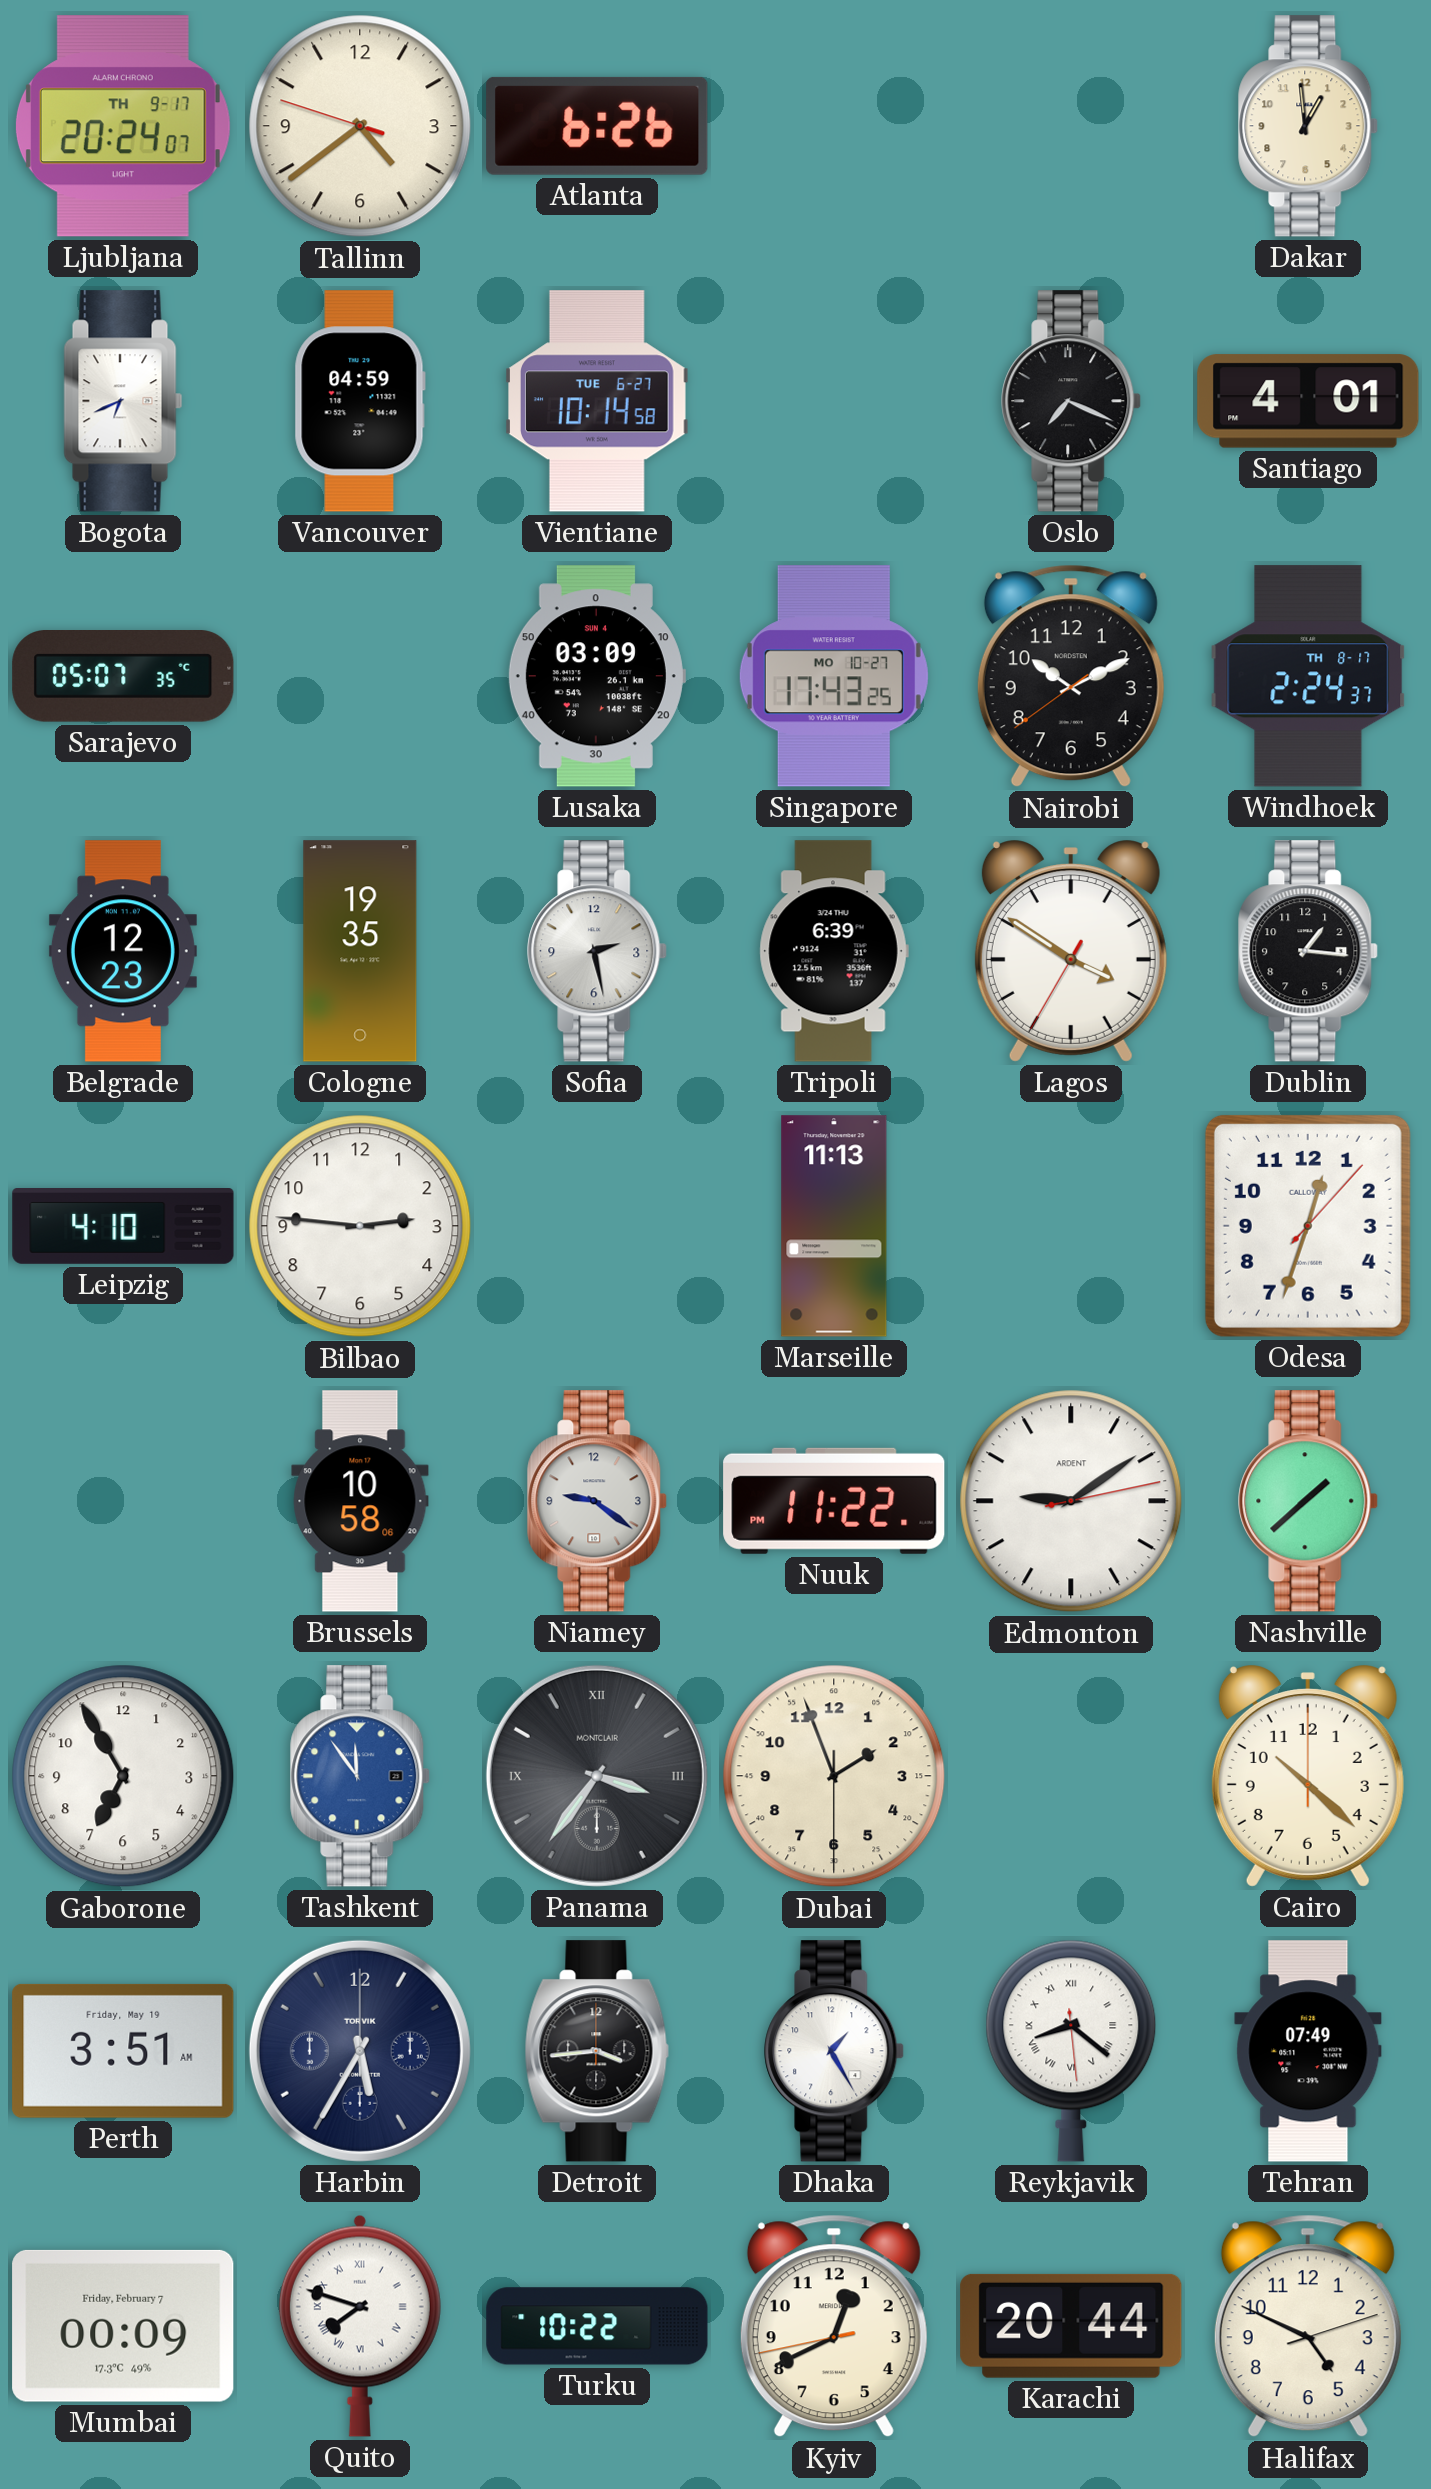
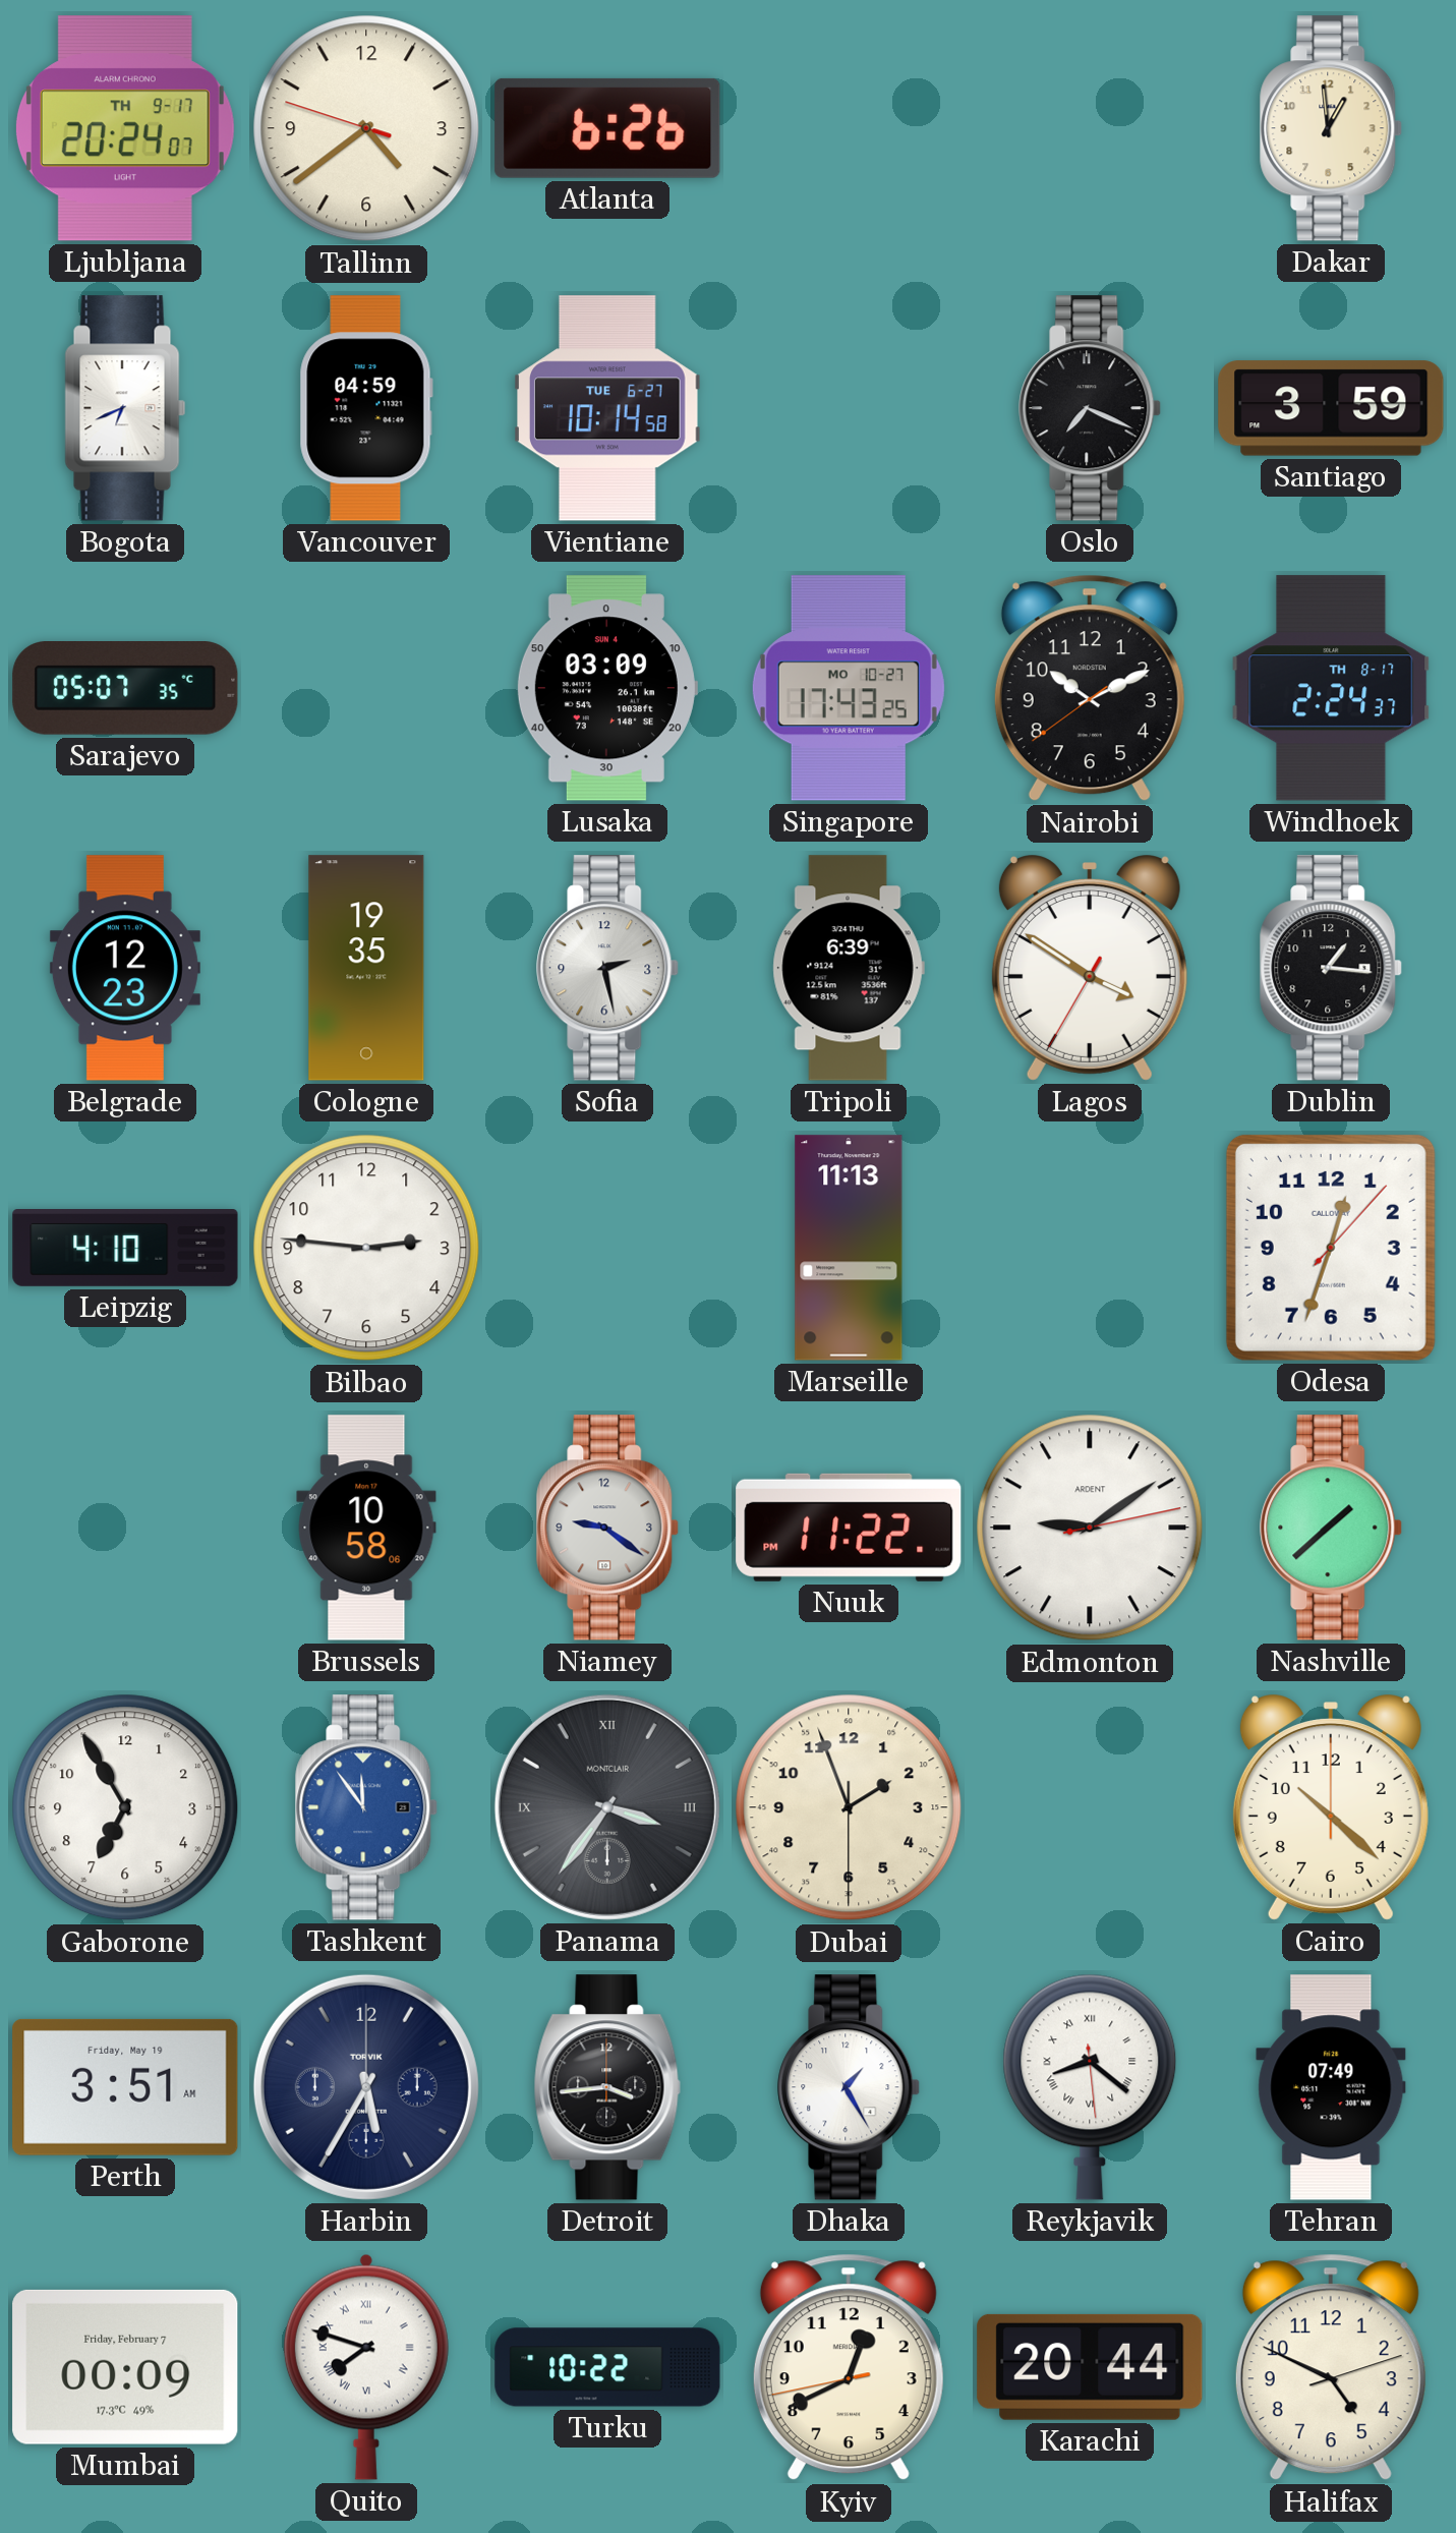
Santiago: 4:01 -> 3:59 (1331, 408)
